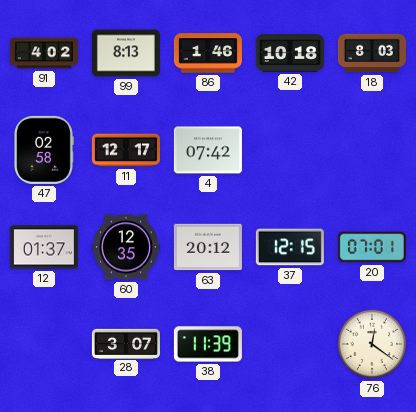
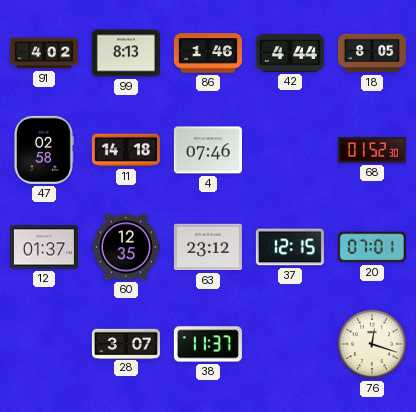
42: 10:18 -> 4:44 (290, 54)
18: 8:03 -> 8:05 (372, 53)
11: 12:17 -> 14:18 (126, 150)
4: 07:42 -> 07:46 (208, 150)
68: none -> 01:52 (372, 150)
63: 20:12 -> 23:12 (208, 247)
38: 11:39 -> 11:37 (208, 344)
76: 12:21 -> 12:18 (372, 344)
